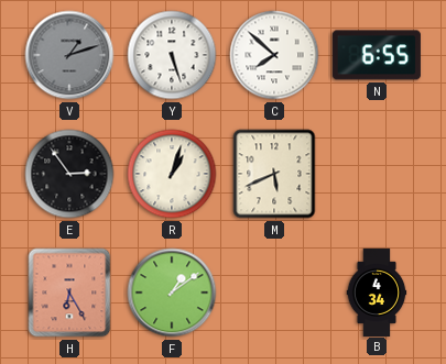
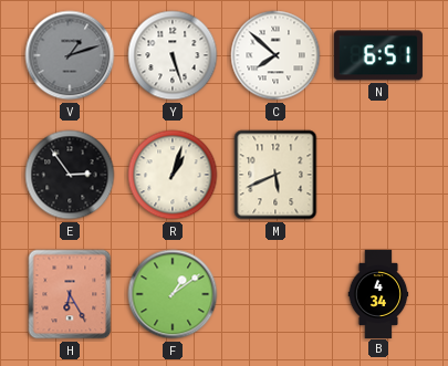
N: 6:55 -> 6:51 (378, 55)
